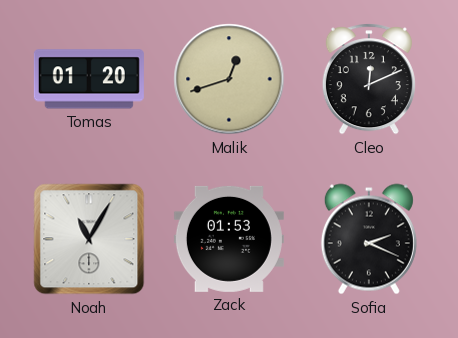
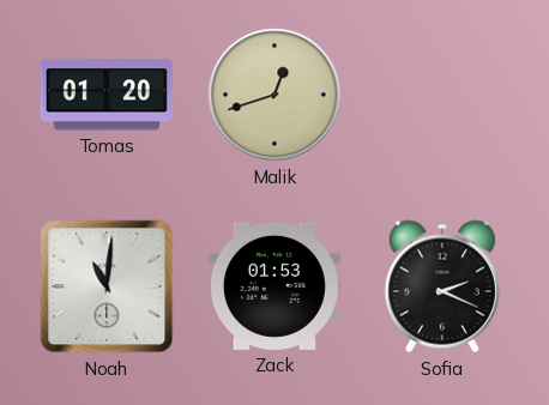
Cleo: 12:11 -> none (369, 79)
Noah: 11:05 -> 11:01 (107, 286)
